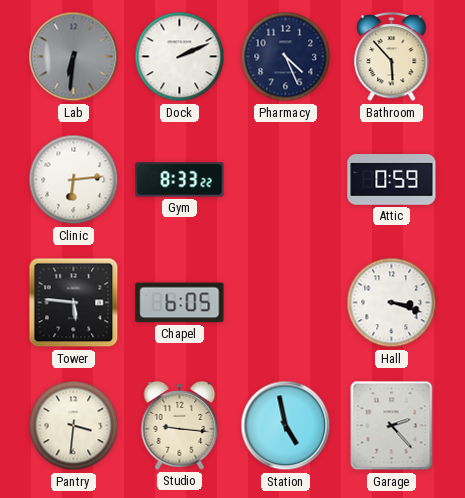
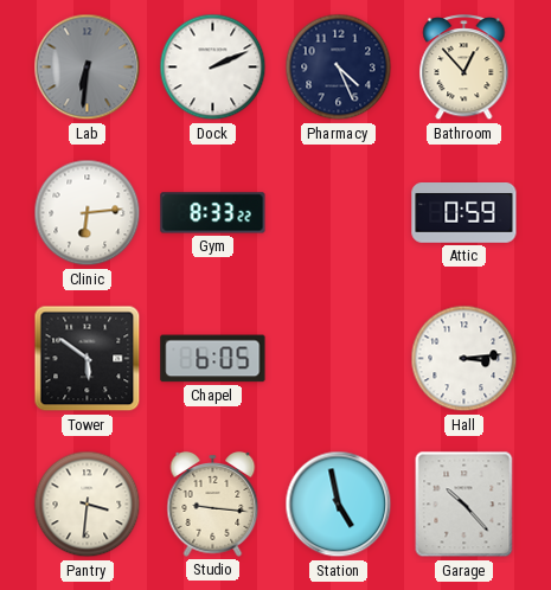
Bathroom: 5:53 -> 12:53 (464, 68)
Tower: 5:46 -> 5:51 (88, 359)
Hall: 3:18 -> 3:14 (464, 359)
Garage: 2:23 -> 10:23 (464, 505)
